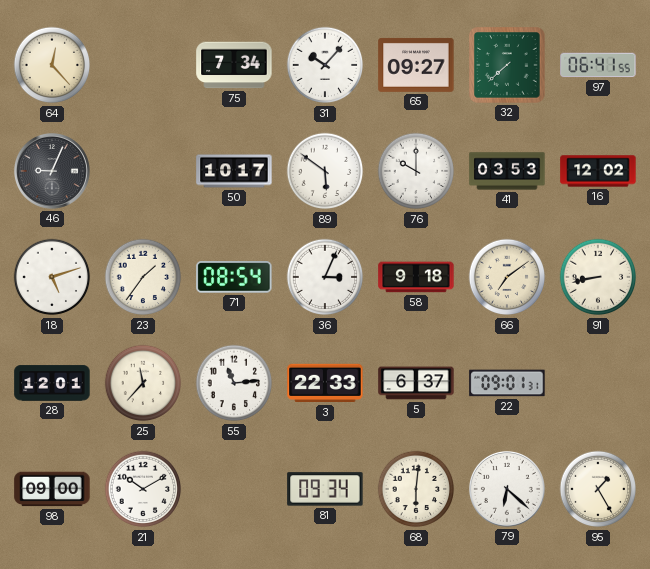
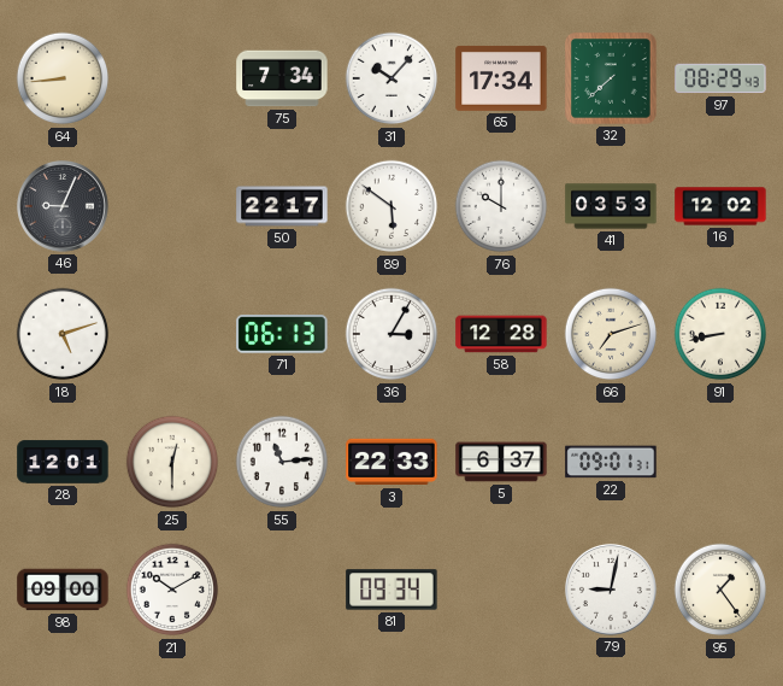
64: 12:23 -> 8:44 (63, 78)
65: 09:27 -> 17:34 (501, 78)
97: 06:41 -> 08:29 (720, 78)
50: 10:17 -> 22:17 (282, 206)
23: 1:36 -> none (143, 277)
71: 08:54 -> 06:13 (282, 335)
36: 3:04 -> 3:05 (391, 334)
58: 9:18 -> 12:28 (501, 334)
66: 7:09 -> 7:12 (611, 334)
25: 11:37 -> 12:30 (172, 462)
68: 6:01 -> none (416, 489)
79: 6:22 -> 9:02 (611, 590)
95: 1:25 -> 1:24 (720, 590)
